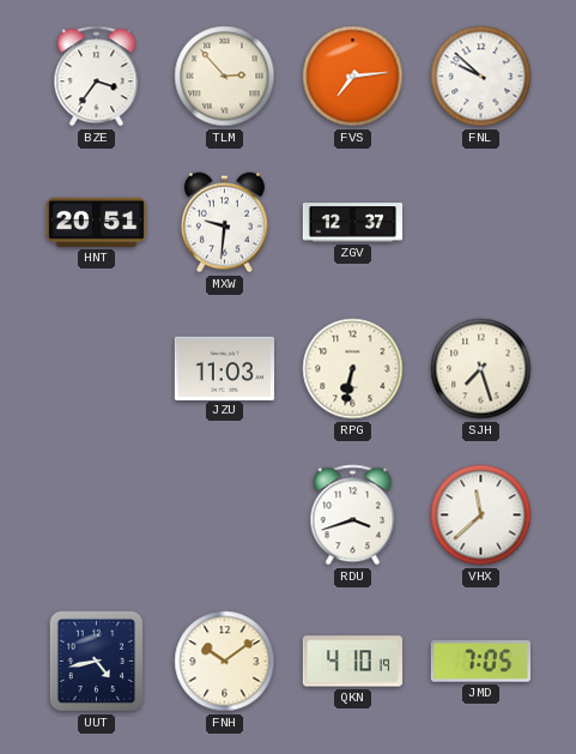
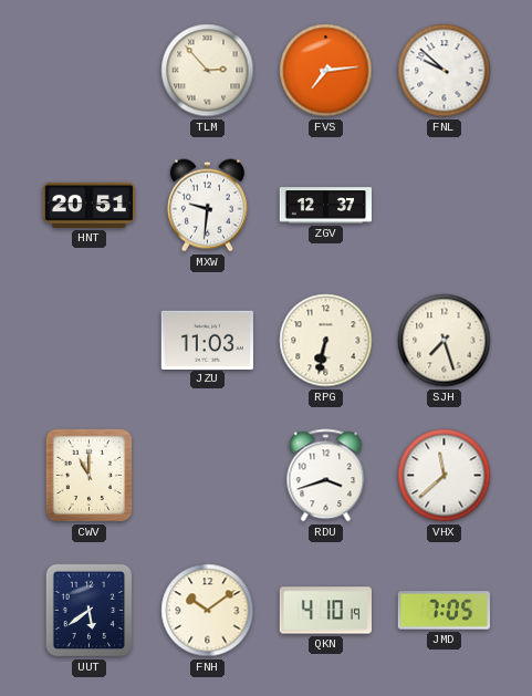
BZE: 3:36 -> none (97, 77)
CWV: none -> 11:00 (90, 476)
UUT: 4:43 -> 5:39 (90, 611)
